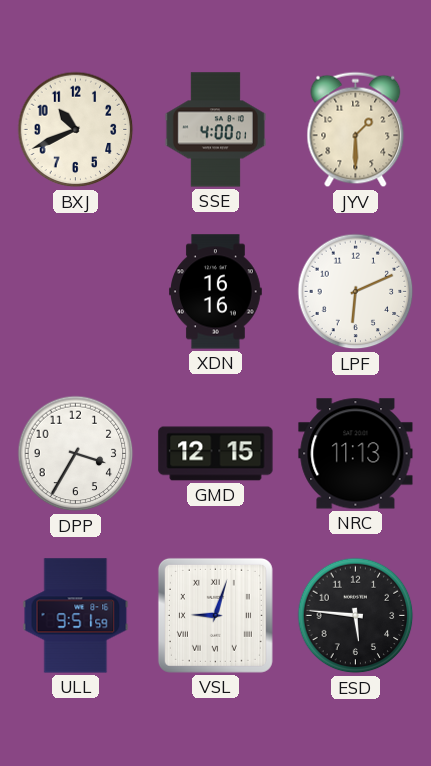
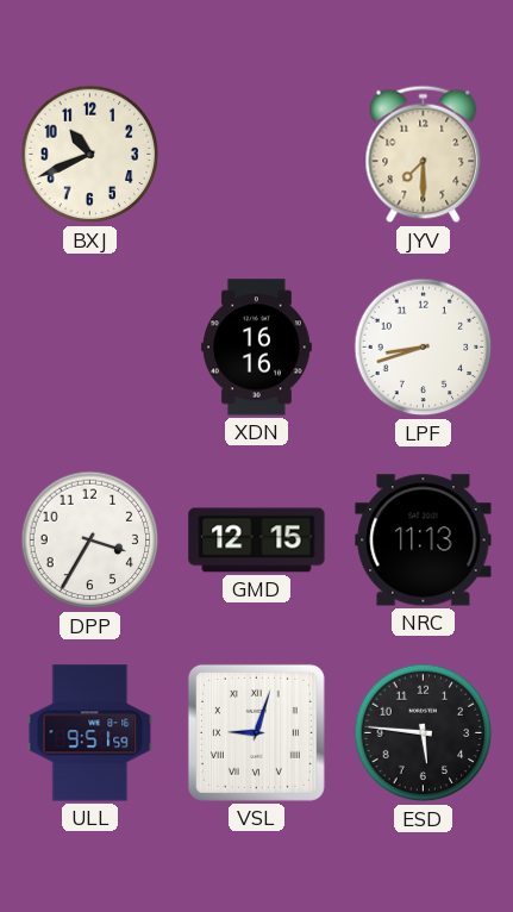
SSE: 4:00 -> none (215, 130)
JYV: 1:30 -> 7:30 (424, 155)
LPF: 6:11 -> 8:42 (424, 348)
